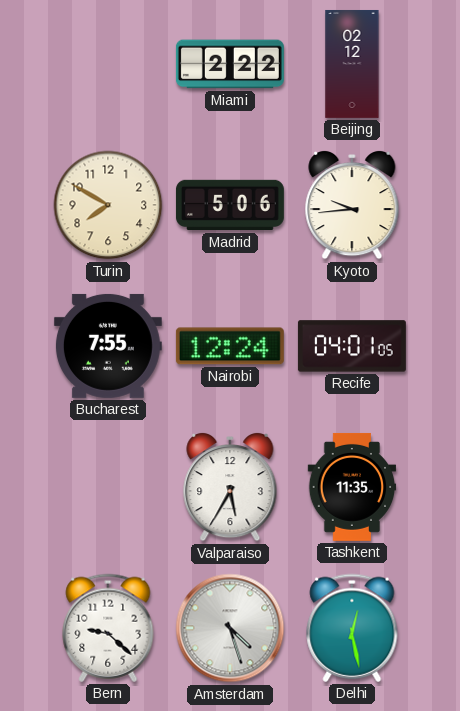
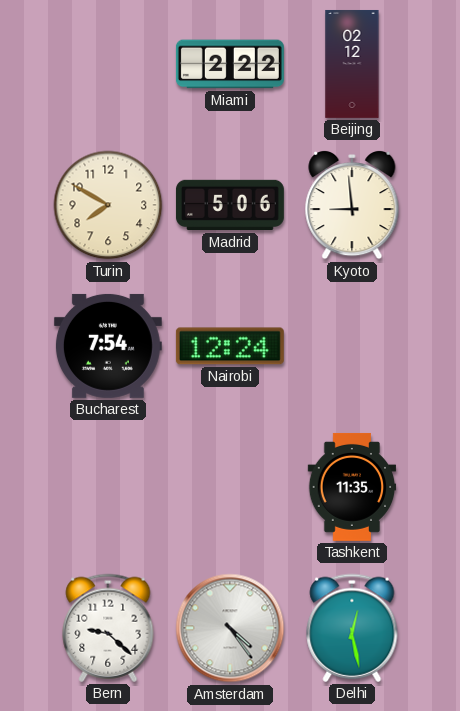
Kyoto: 9:44 -> 8:59 (352, 205)
Bucharest: 7:55 -> 7:54 (108, 346)
Recife: 04:01 -> none (352, 346)
Valparaiso: 5:35 -> none (230, 487)
Amsterdam: 4:27 -> 4:24 (230, 628)
